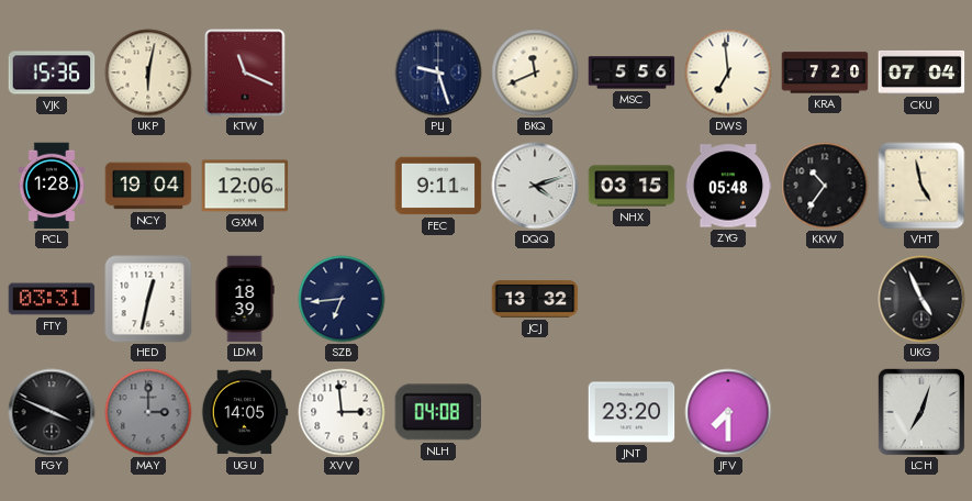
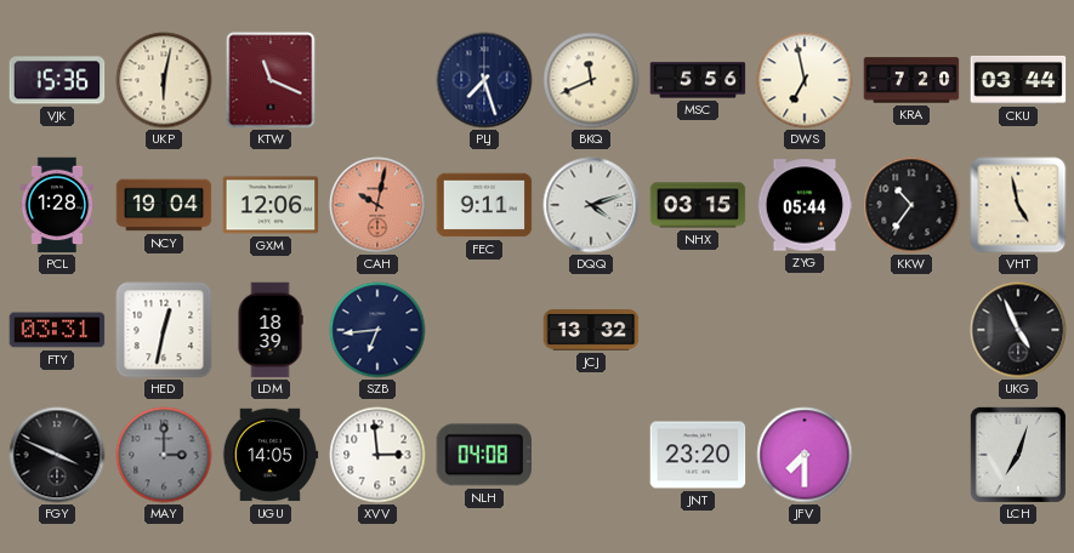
PLJ: 9:27 -> 7:27 (484, 80)
DWS: 6:59 -> 6:58 (805, 80)
CKU: 07:04 -> 03:44 (1018, 80)
CAH: none -> 10:02 (377, 205)
ZYG: 05:48 -> 05:44 (805, 205)
